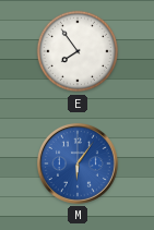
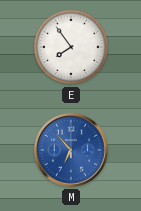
M: 6:06 -> 6:53 (71, 150)
